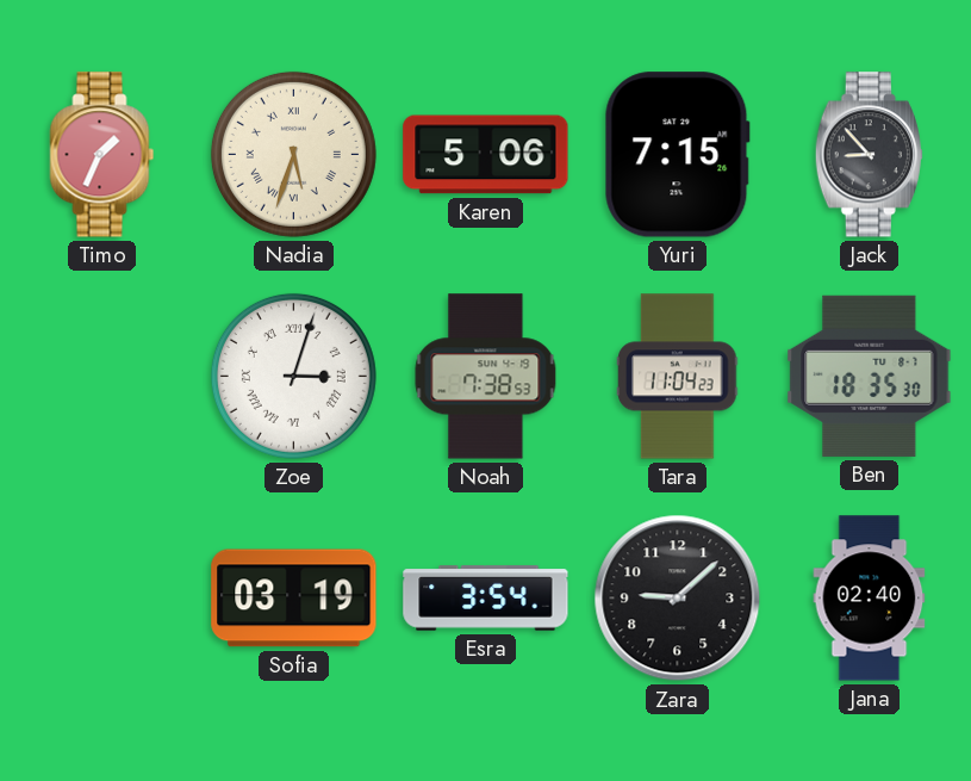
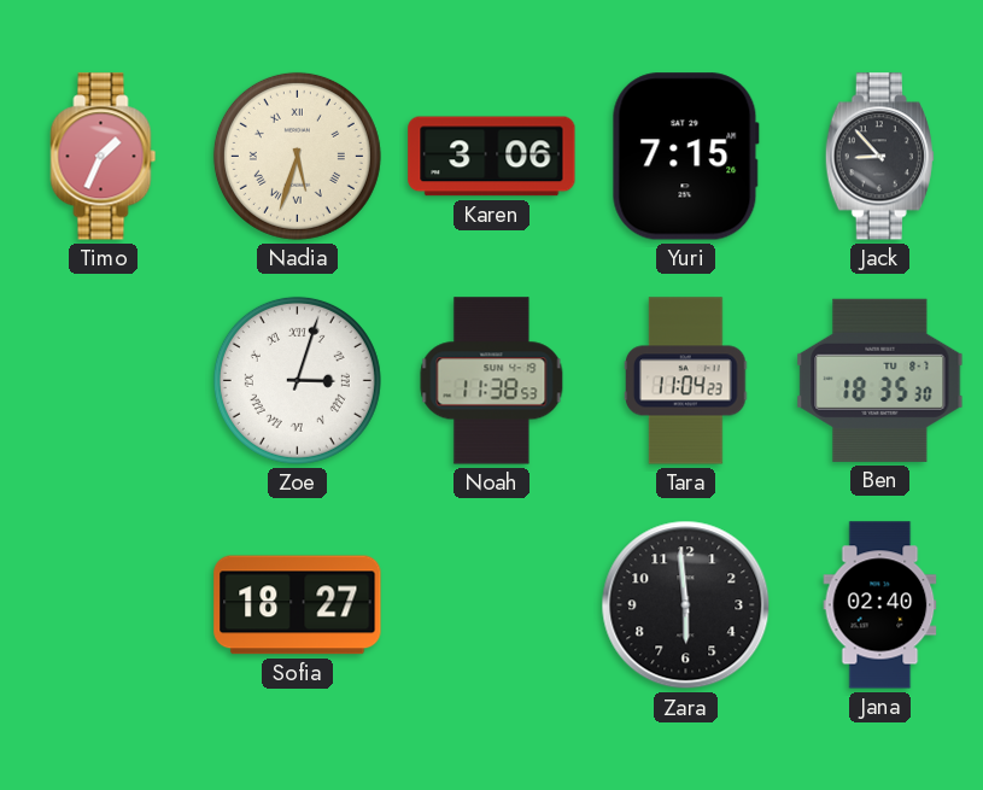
Karen: 5:06 -> 3:06 (492, 157)
Noah: 7:38 -> 11:38 (492, 381)
Sofia: 03:19 -> 18:27 (298, 605)
Esra: 3:54 -> none (486, 599)
Zara: 9:08 -> 5:59 (686, 605)
